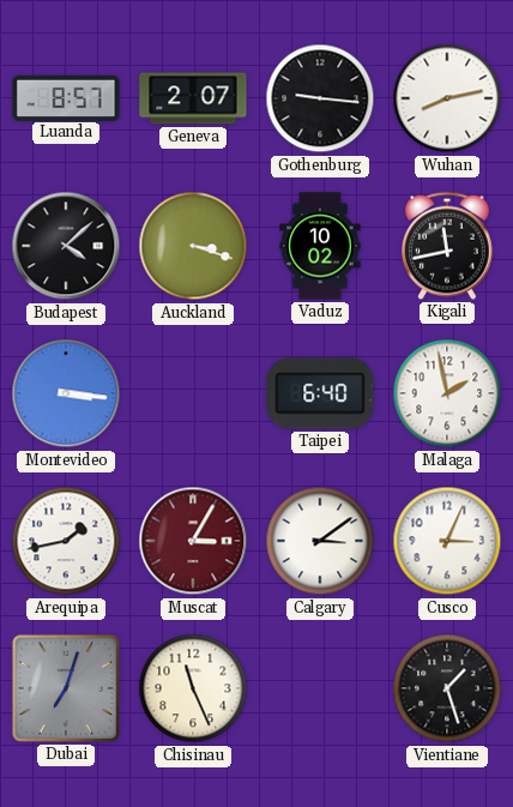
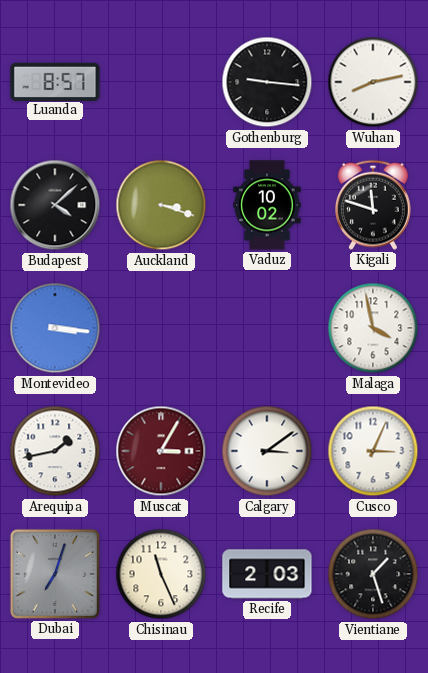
Geneva: 2:07 -> none (193, 98)
Kigali: 11:43 -> 11:48 (374, 205)
Taipei: 6:40 -> none (320, 393)
Malaga: 1:58 -> 3:58 (373, 328)
Recife: none -> 2:03 (267, 574)
